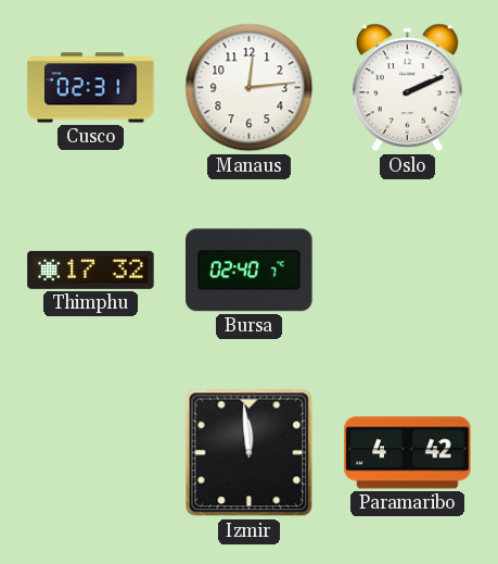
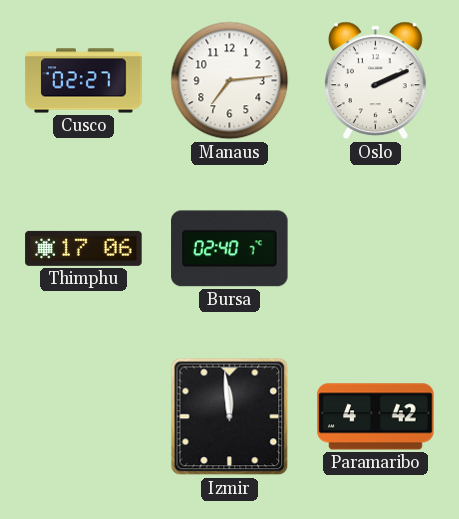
Cusco: 02:31 -> 02:27 (84, 81)
Manaus: 12:14 -> 7:14 (230, 81)
Thimphu: 17:32 -> 17:06 (84, 248)
